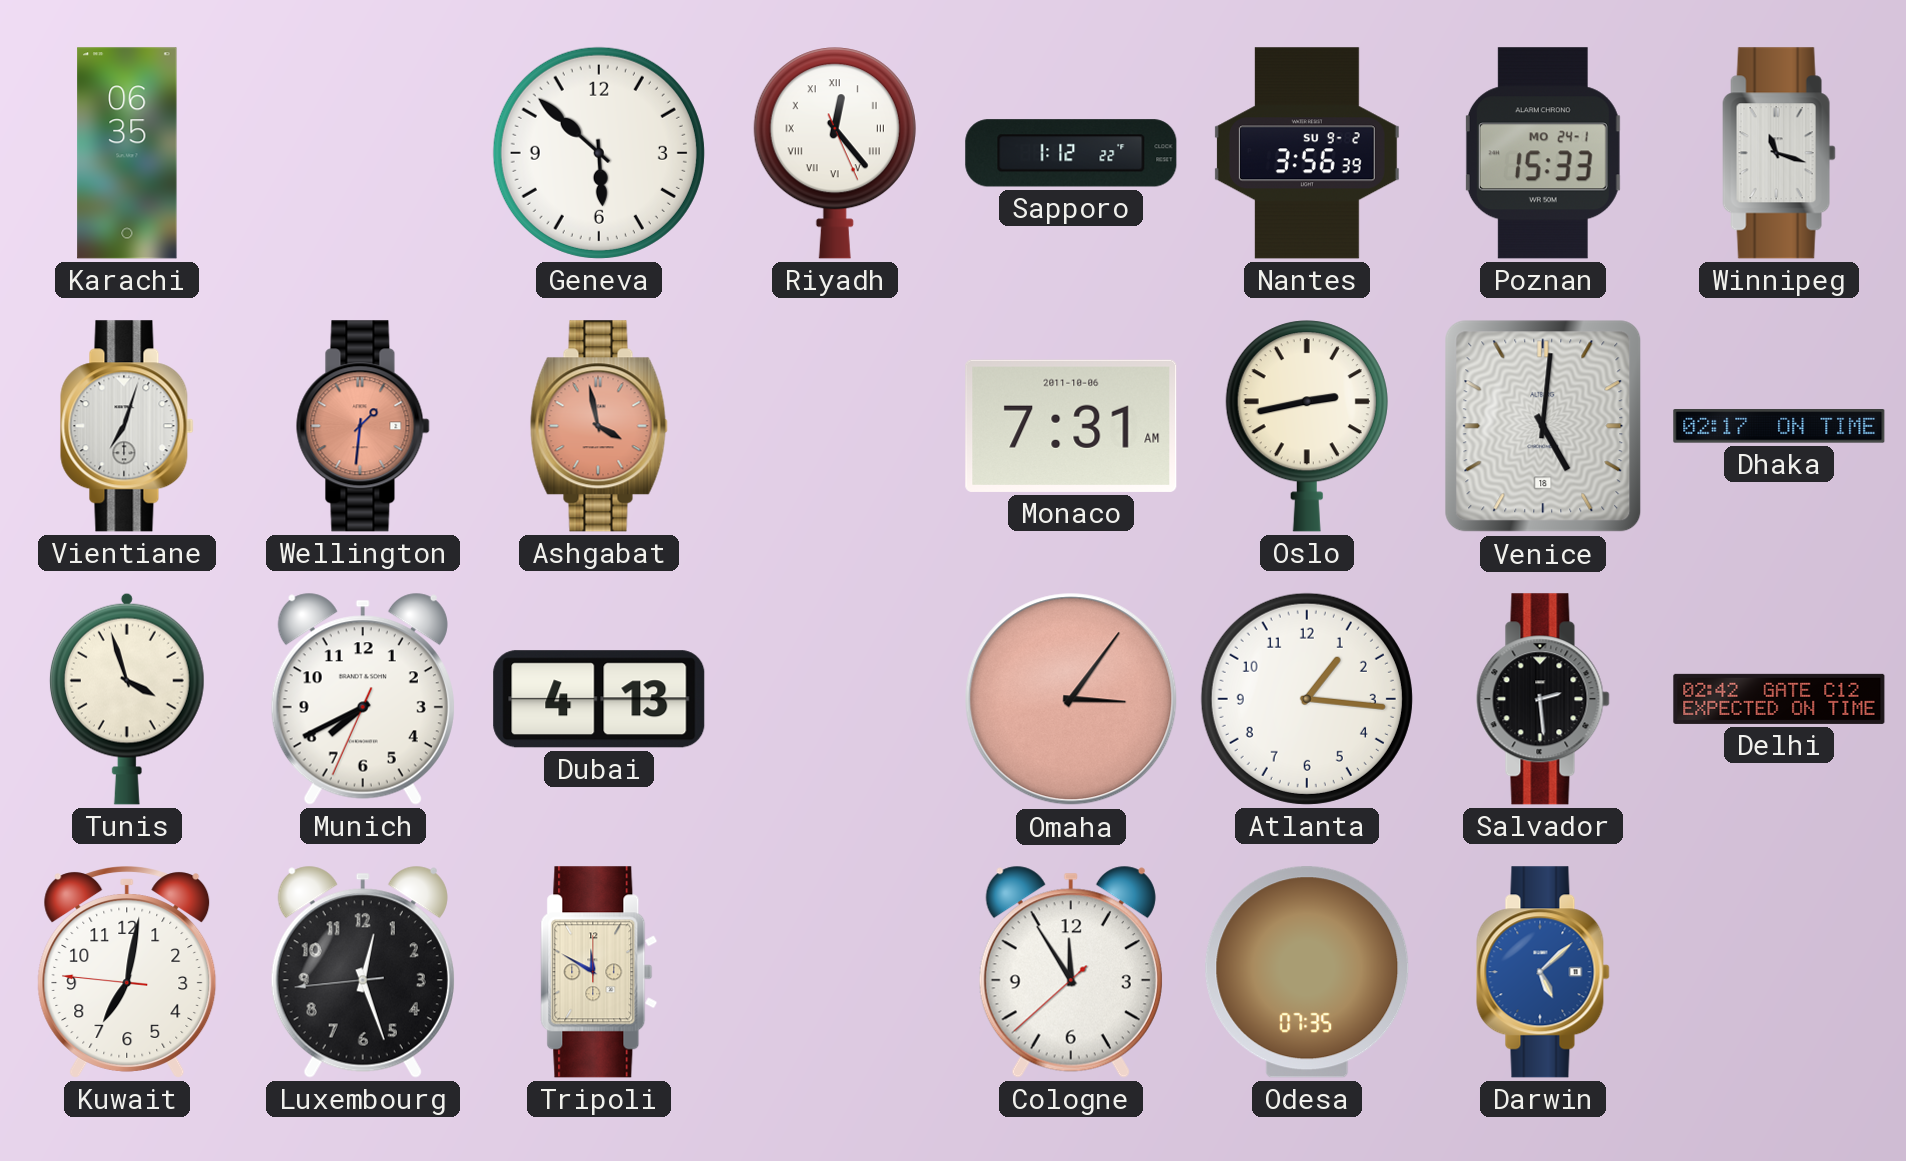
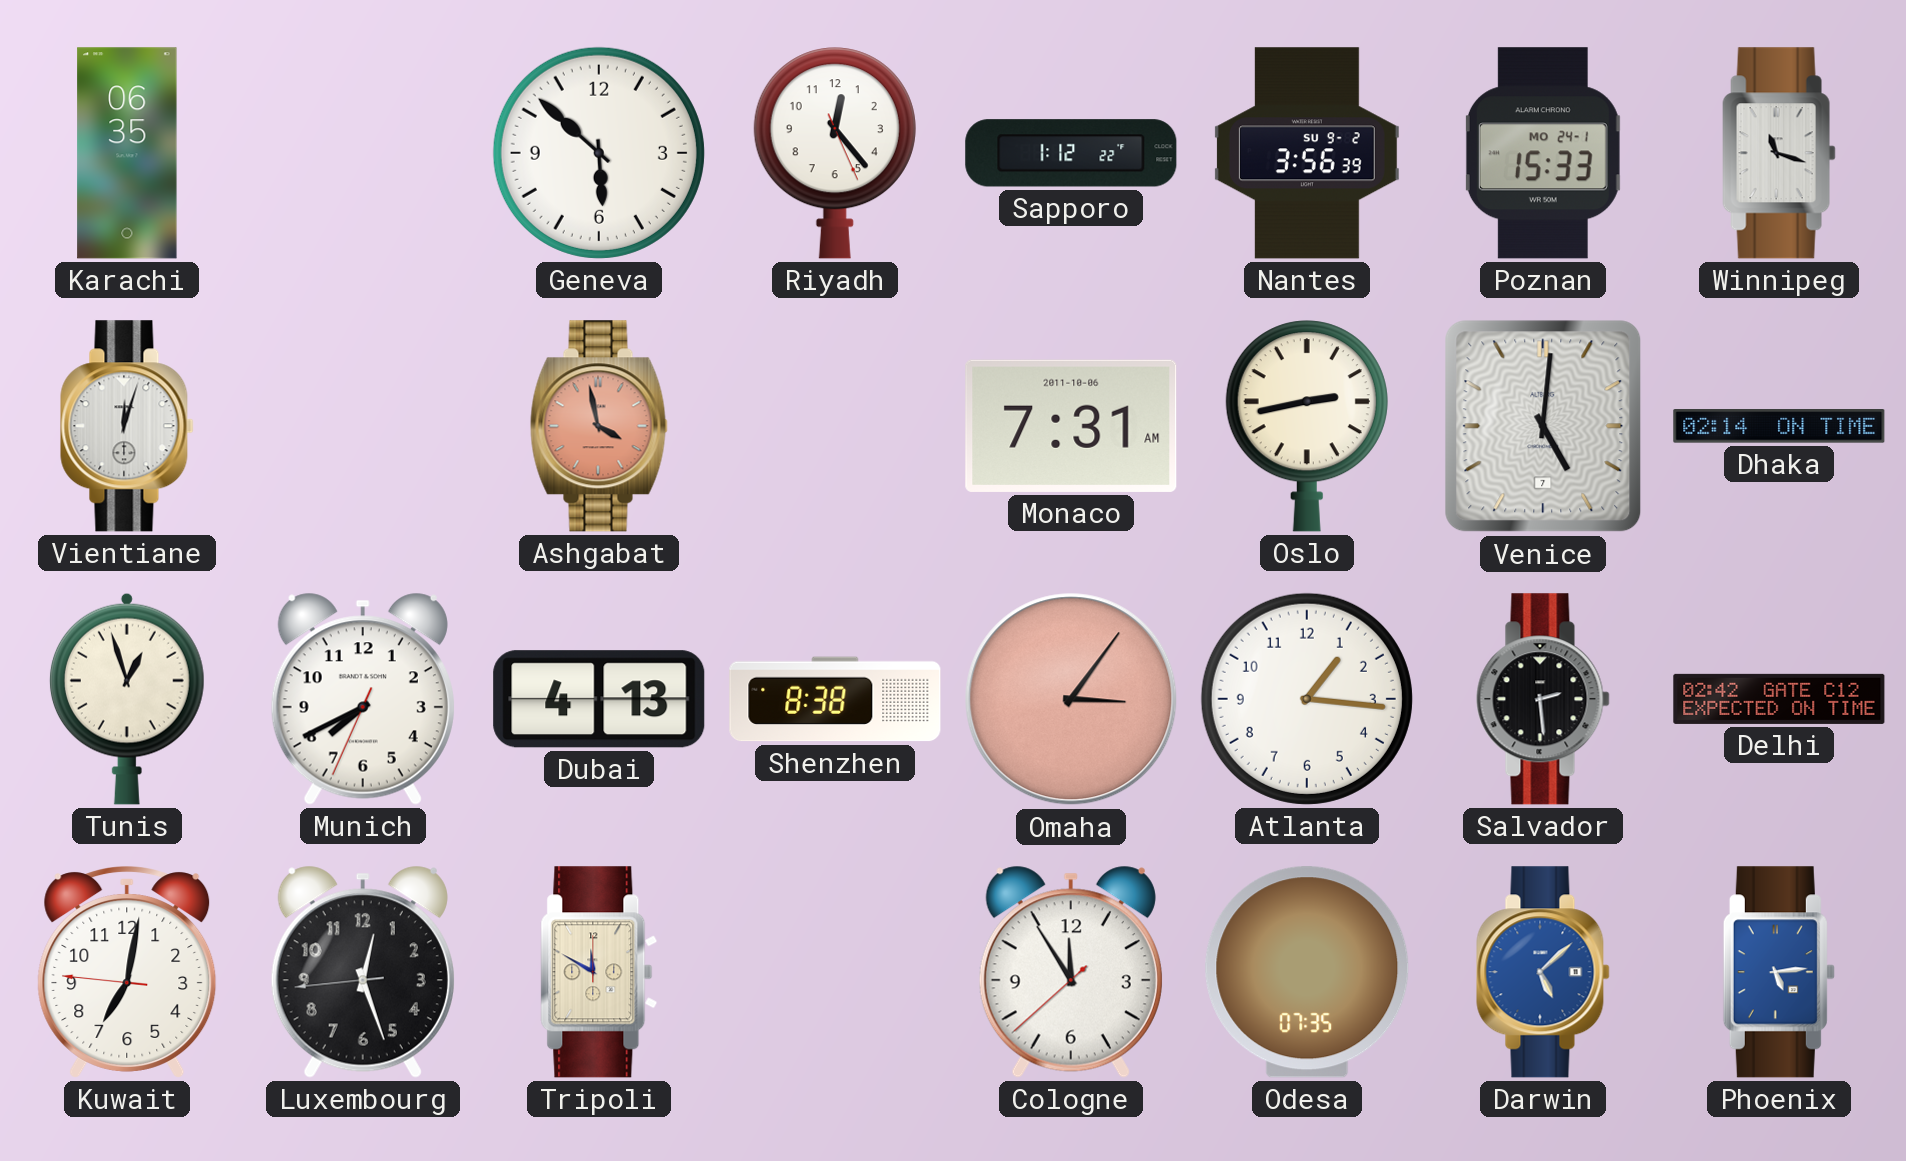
Riyadh numerals: Roman -> Arabic (835, 153)
Vientiane: 7:03 -> 12:03 (127, 426)
Wellington: 1:31 -> none (363, 426)
Venice date: 18 -> 7 (1543, 426)
Dhaka: 02:17 -> 02:14 (1779, 427)
Tunis: 3:57 -> 12:57 (127, 699)
Shenzhen: none -> 8:38 (835, 699)
Phoenix: none -> 5:14 (1779, 972)
